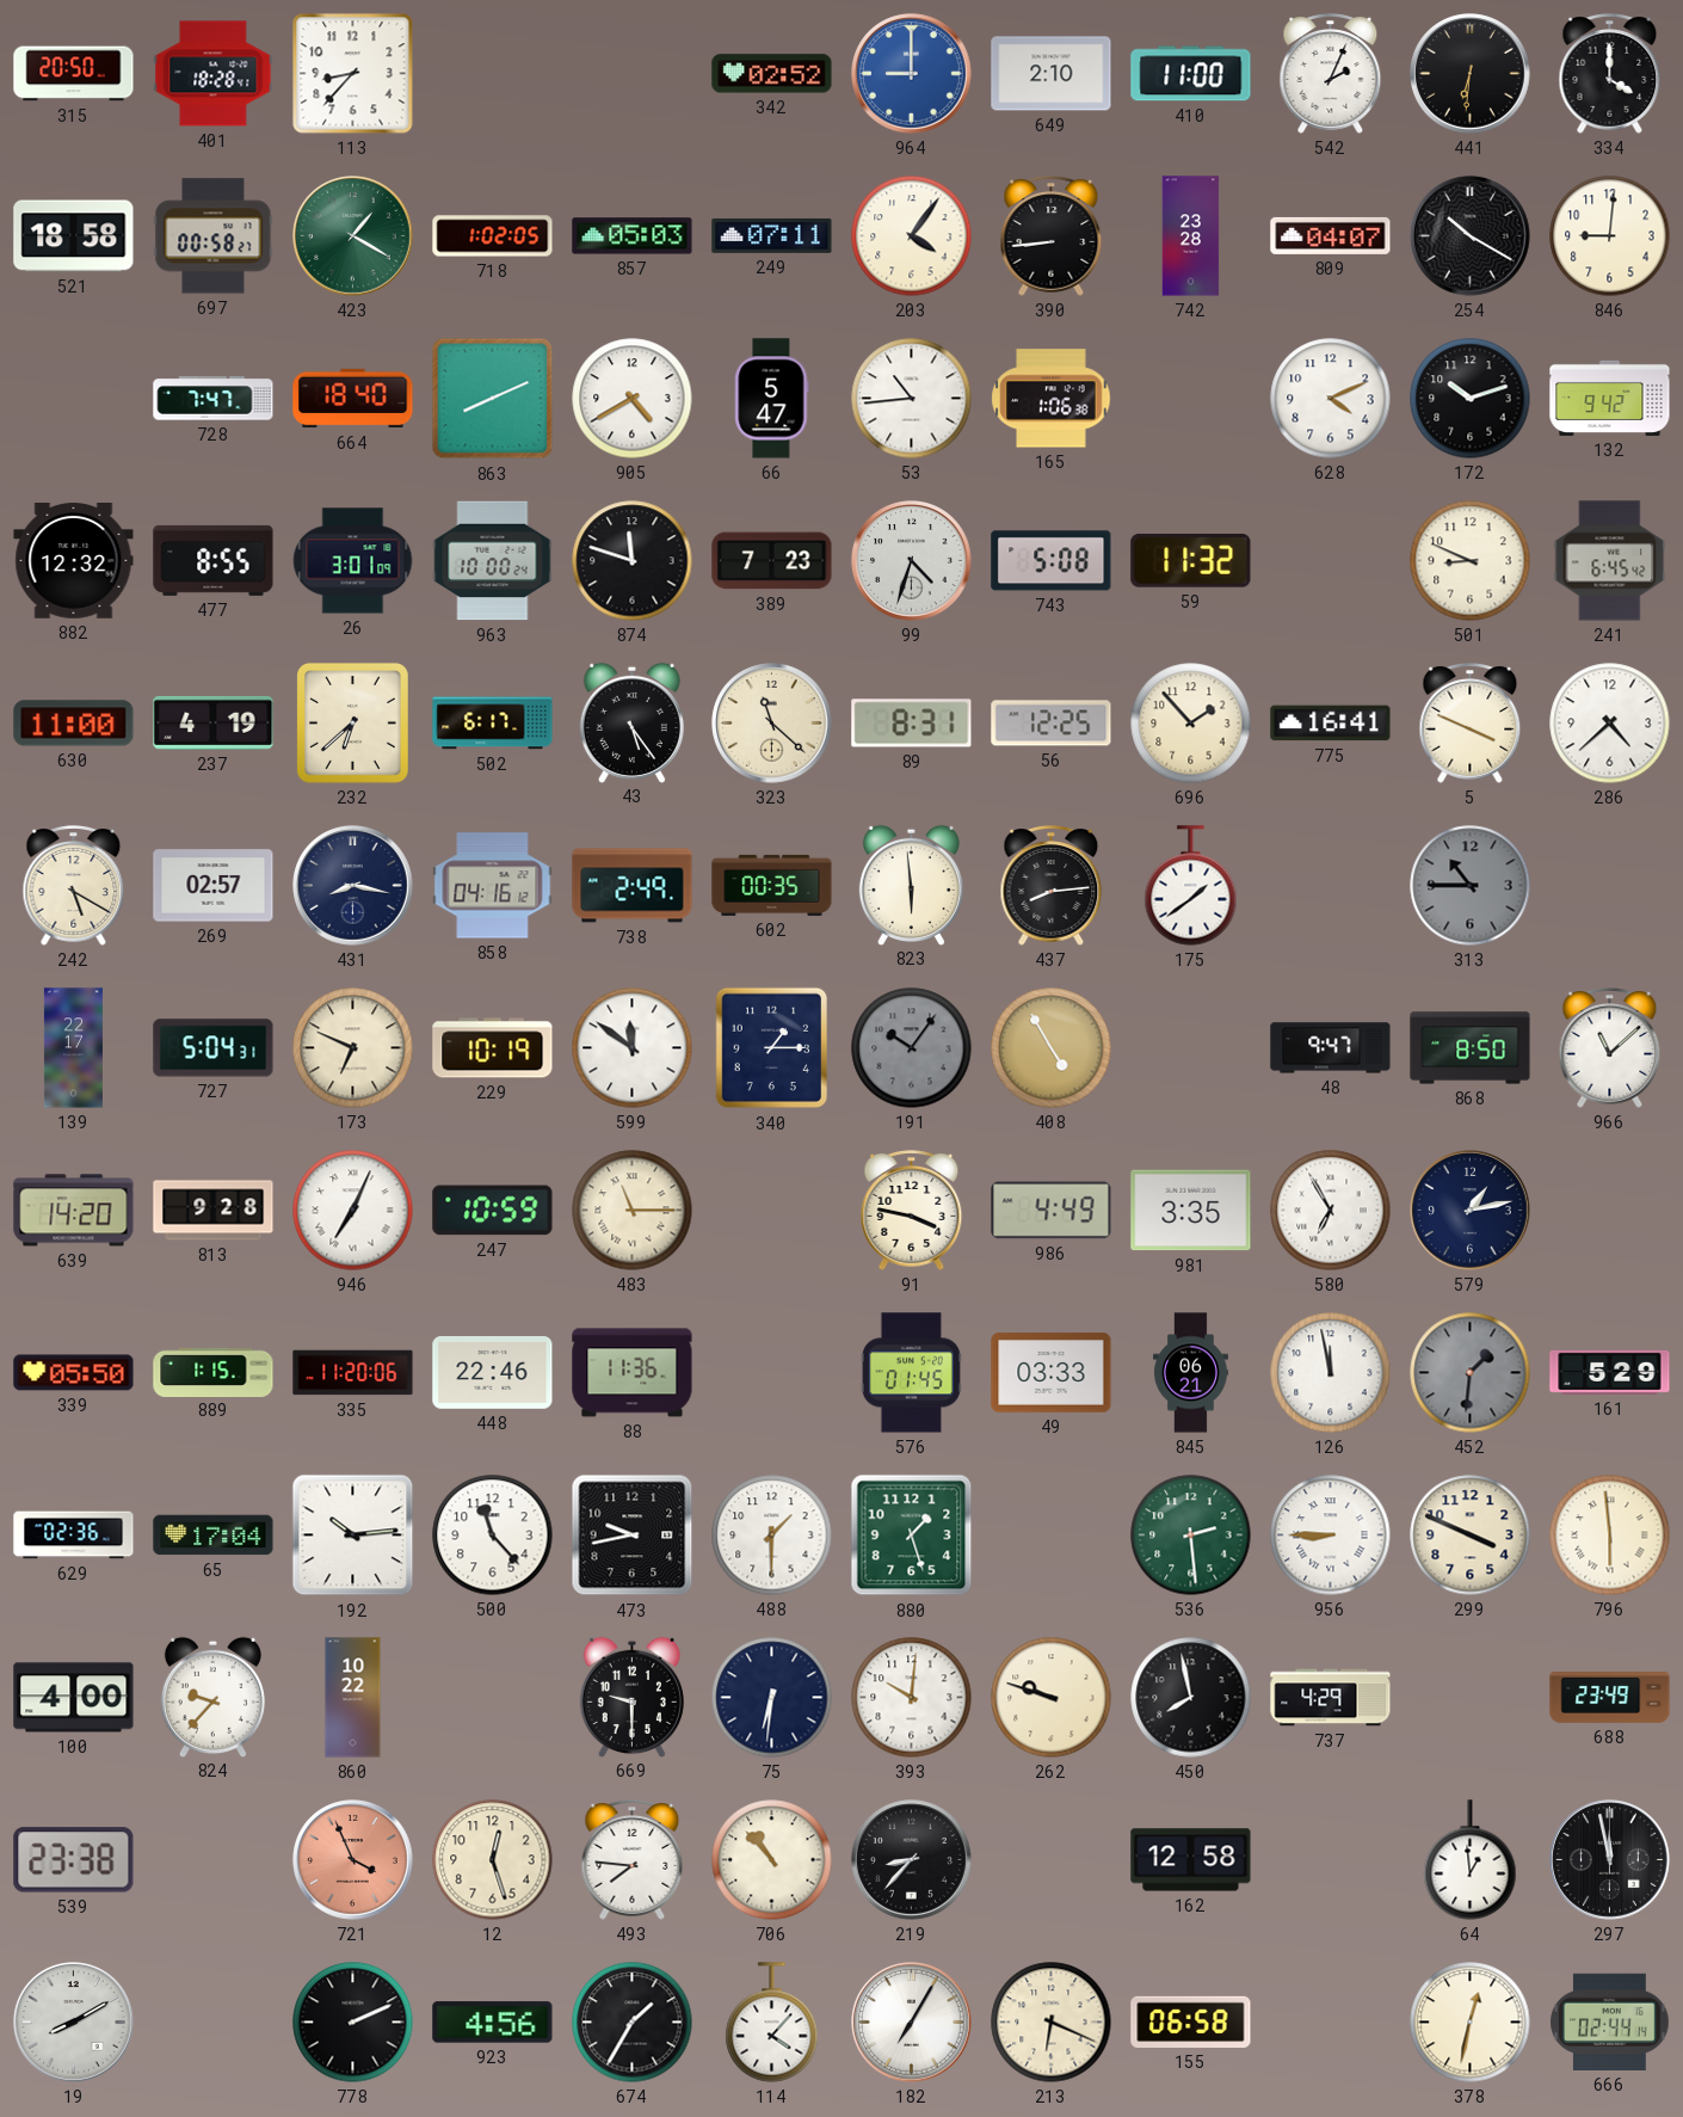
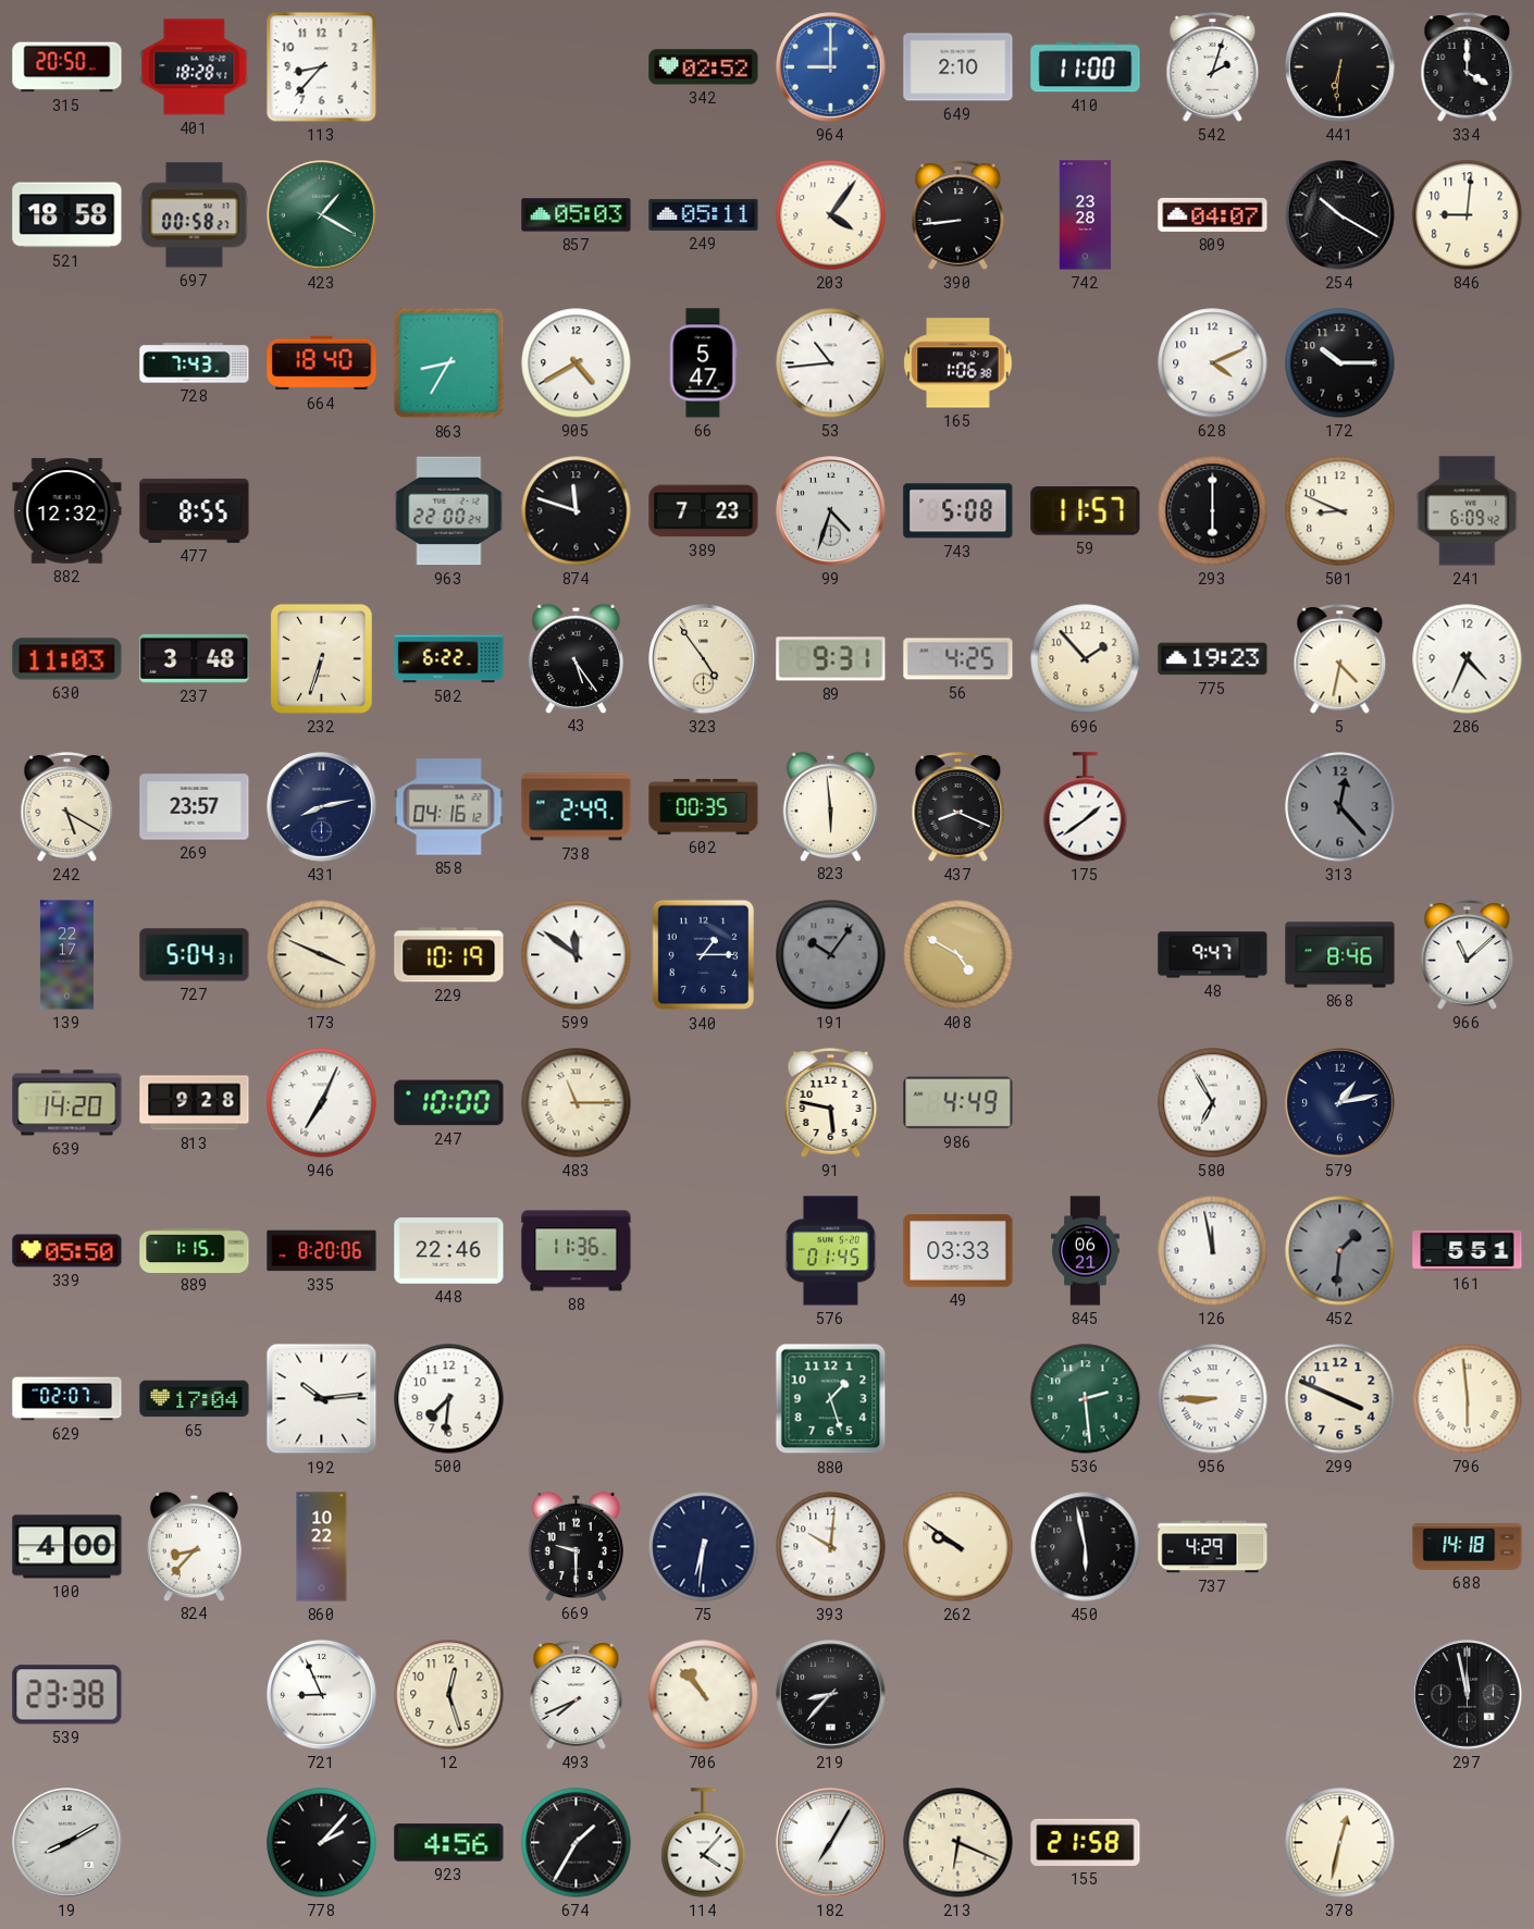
542: 2:04 -> 2:03 (1213, 67)
718: 1:02 -> none (493, 236)
249: 07:11 -> 05:11 (704, 214)
728: 7:47 -> 7:43 (195, 363)
863: 8:11 -> 8:35 (449, 363)
172: 10:12 -> 10:15 (1340, 363)
132: 9:42 -> none (1610, 398)
26: 3:01 -> none (353, 561)
963: 10:00 -> 22:00 (449, 511)
59: 11:32 -> 11:57 (1086, 511)
293: none -> 6:00 (1213, 511)
241: 6:45 -> 6:09 (1468, 511)
630: 11:00 -> 11:03 (67, 659)
237: 4:19 -> 3:48 (195, 658)
232: 6:38 -> 6:33 (321, 659)
502: 6:17 -> 6:22 (449, 659)
323: 11:22 -> 4:54 (704, 659)
89: 8:31 -> 9:31 (831, 659)
56: 12:25 -> 4:25 (958, 659)
775: 16:41 -> 19:23 (1213, 659)
5: 3:49 -> 4:32 (1340, 659)
286: 4:38 -> 4:34 (1468, 659)
269: 02:57 -> 23:57 (195, 807)
431: 8:17 -> 8:13 (322, 807)
437: 8:14 -> 8:19 (958, 807)
313: 10:45 -> 12:23 (1340, 807)
173: 6:49 -> 3:49 (322, 955)
408: 4:55 -> 4:50 (958, 955)
868: 8:50 -> 8:46 (1340, 955)
247: 10:59 -> 10:00 (449, 1103)
91: 3:47 -> 5:47 (831, 1103)
981: 3:35 -> none (1191, 1211)
335: 11:20 -> 8:20 (322, 1251)
161: 5:29 -> 5:51 (1468, 1250)
629: 02:36 -> 02:07 (67, 1399)
500: 11:23 -> 7:31 (449, 1399)
473: 9:43 -> none (633, 1536)
488: 1:30 -> none (772, 1536)
824: 9:37 -> 8:37 (194, 1546)
262: 9:48 -> 9:51 (958, 1547)
450: 7:58 -> 5:58 (1086, 1547)
688: 23:49 -> 14:18 (1468, 1547)
721: 3:56 -> 8:56 (322, 1695)
721 dial: salmon -> white (322, 1695)
493: 7:46 -> 7:41 (577, 1695)
162: 12:58 -> none (1191, 1860)
64: 12:59 -> none (1471, 1860)
778: 2:11 -> 2:07 (322, 1843)
155: 06:58 -> 21:58 (1086, 1842)
666: 02:44 -> none (1610, 2021)
